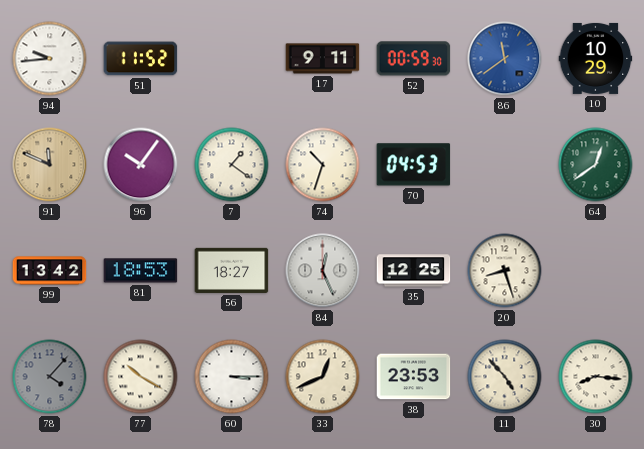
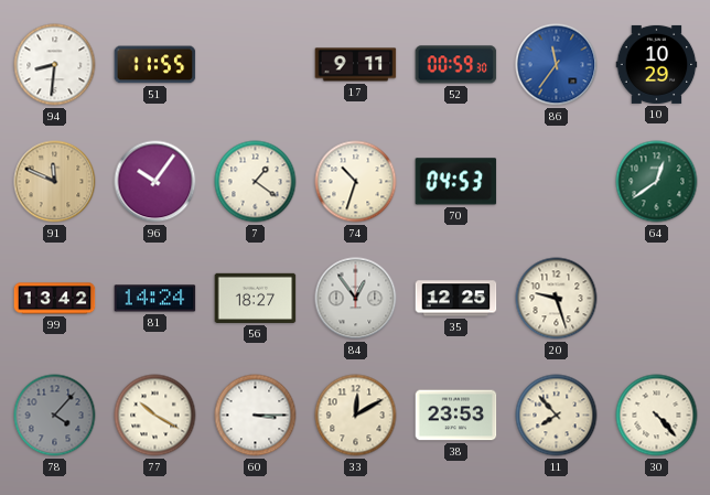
94: 9:44 -> 8:31 (55, 65)
51: 11:52 -> 11:55 (155, 65)
86: 11:39 -> 11:36 (557, 65)
81: 18:53 -> 14:24 (155, 299)
84: 12:26 -> 12:54 (356, 299)
20: 8:27 -> 9:27 (557, 299)
33: 12:41 -> 12:10 (356, 416)
11: 4:53 -> 7:53 (557, 416)
30: 8:16 -> 4:23 (657, 416)
